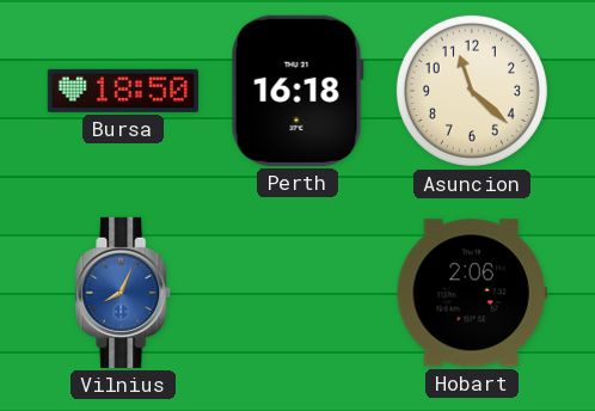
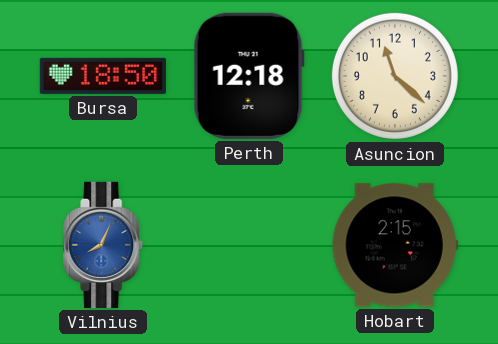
Perth: 16:18 -> 12:18 (249, 76)
Hobart: 2:06 -> 2:15 (395, 245)
